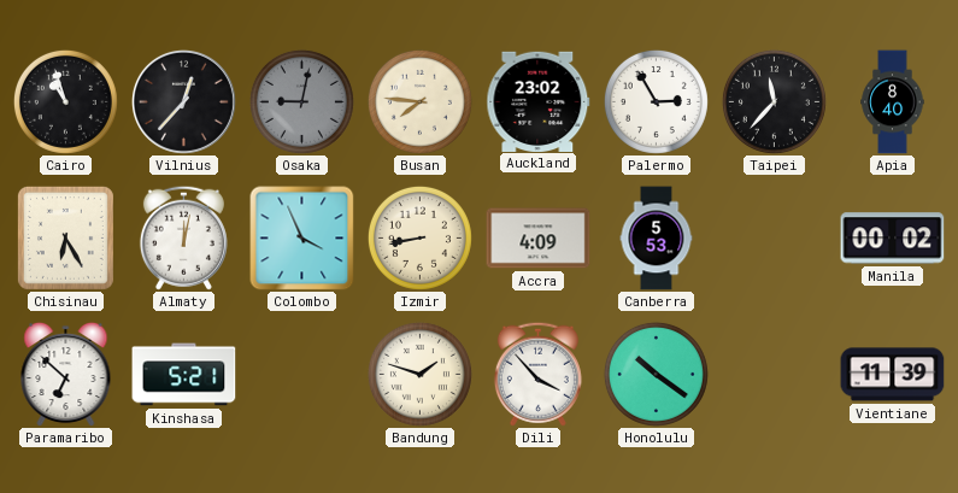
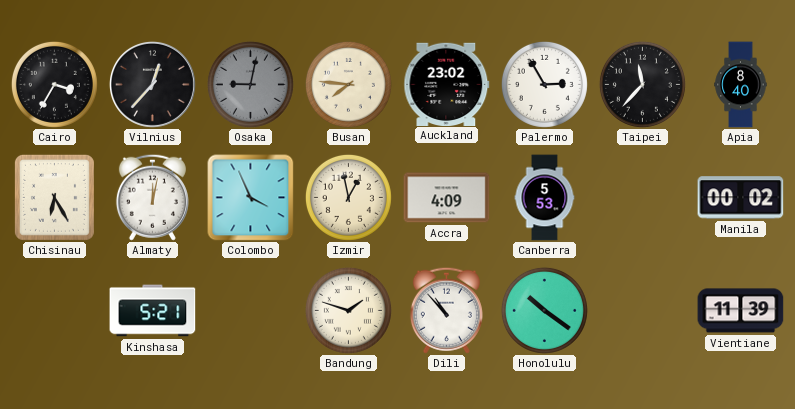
Cairo: 10:57 -> 3:35 (54, 84)
Izmir: 8:43 -> 12:58 (348, 197)
Paramaribo: 6:52 -> none (66, 374)
Dili: 3:53 -> 10:53 (446, 310)
